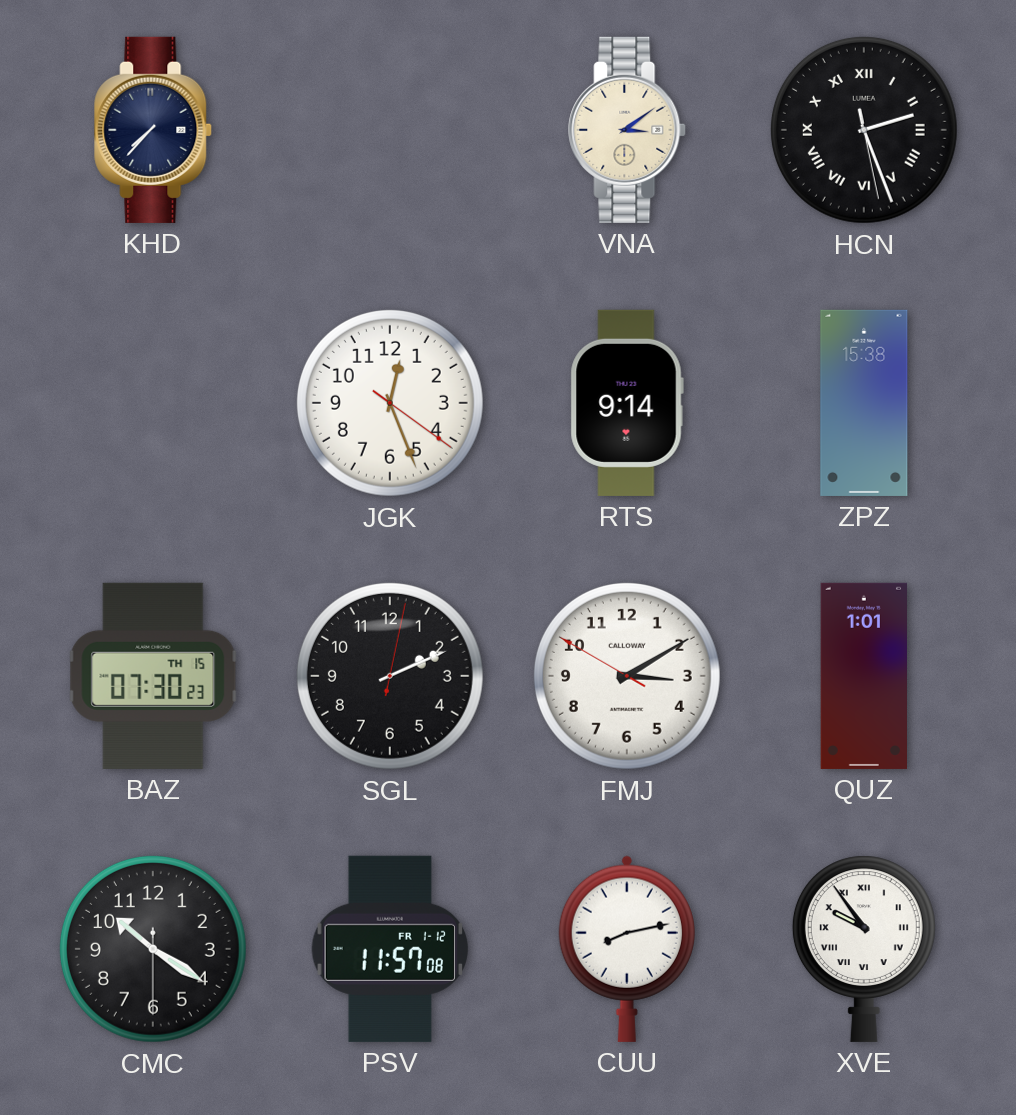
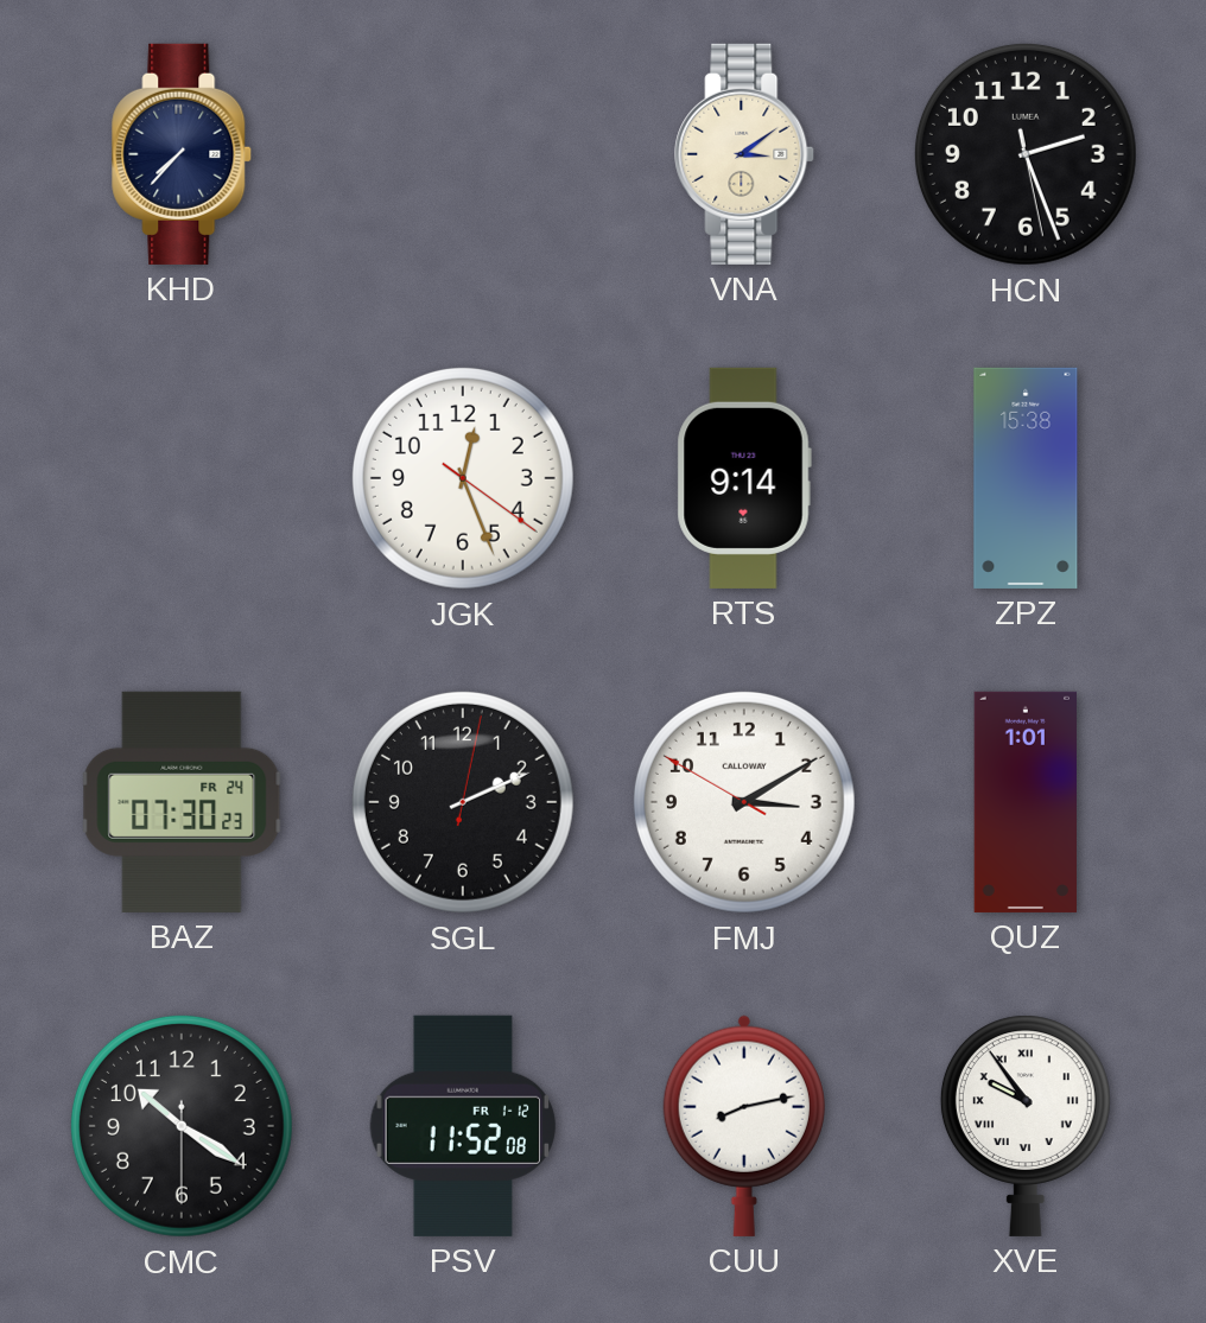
HCN numerals: Roman -> Arabic (1026, 154)
BAZ date: TH 15 -> FR 24 (182, 802)
PSV: 11:57 -> 11:52 (462, 1126)
